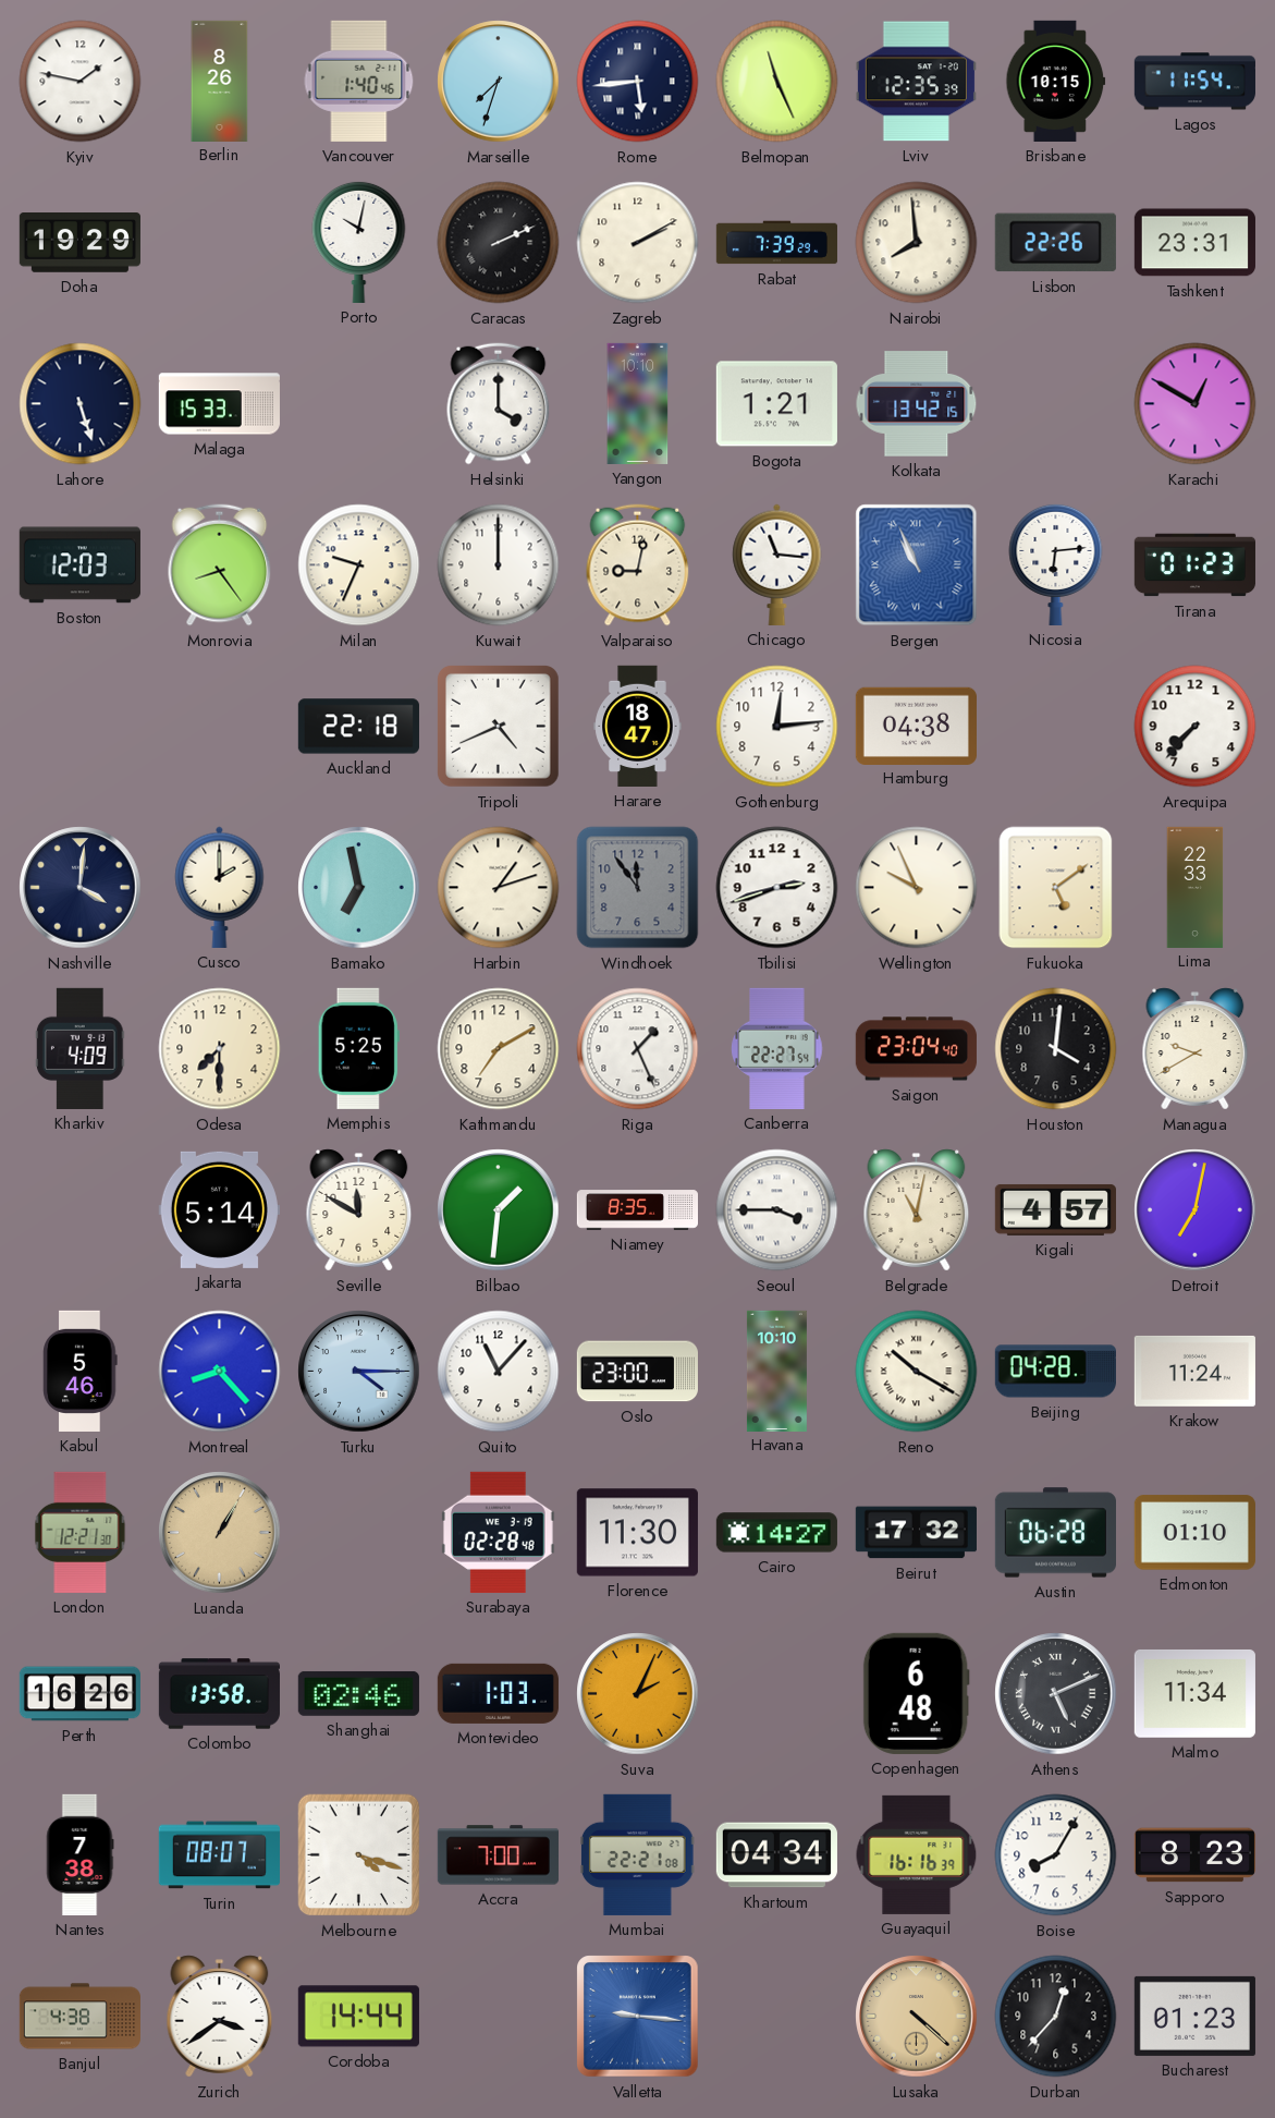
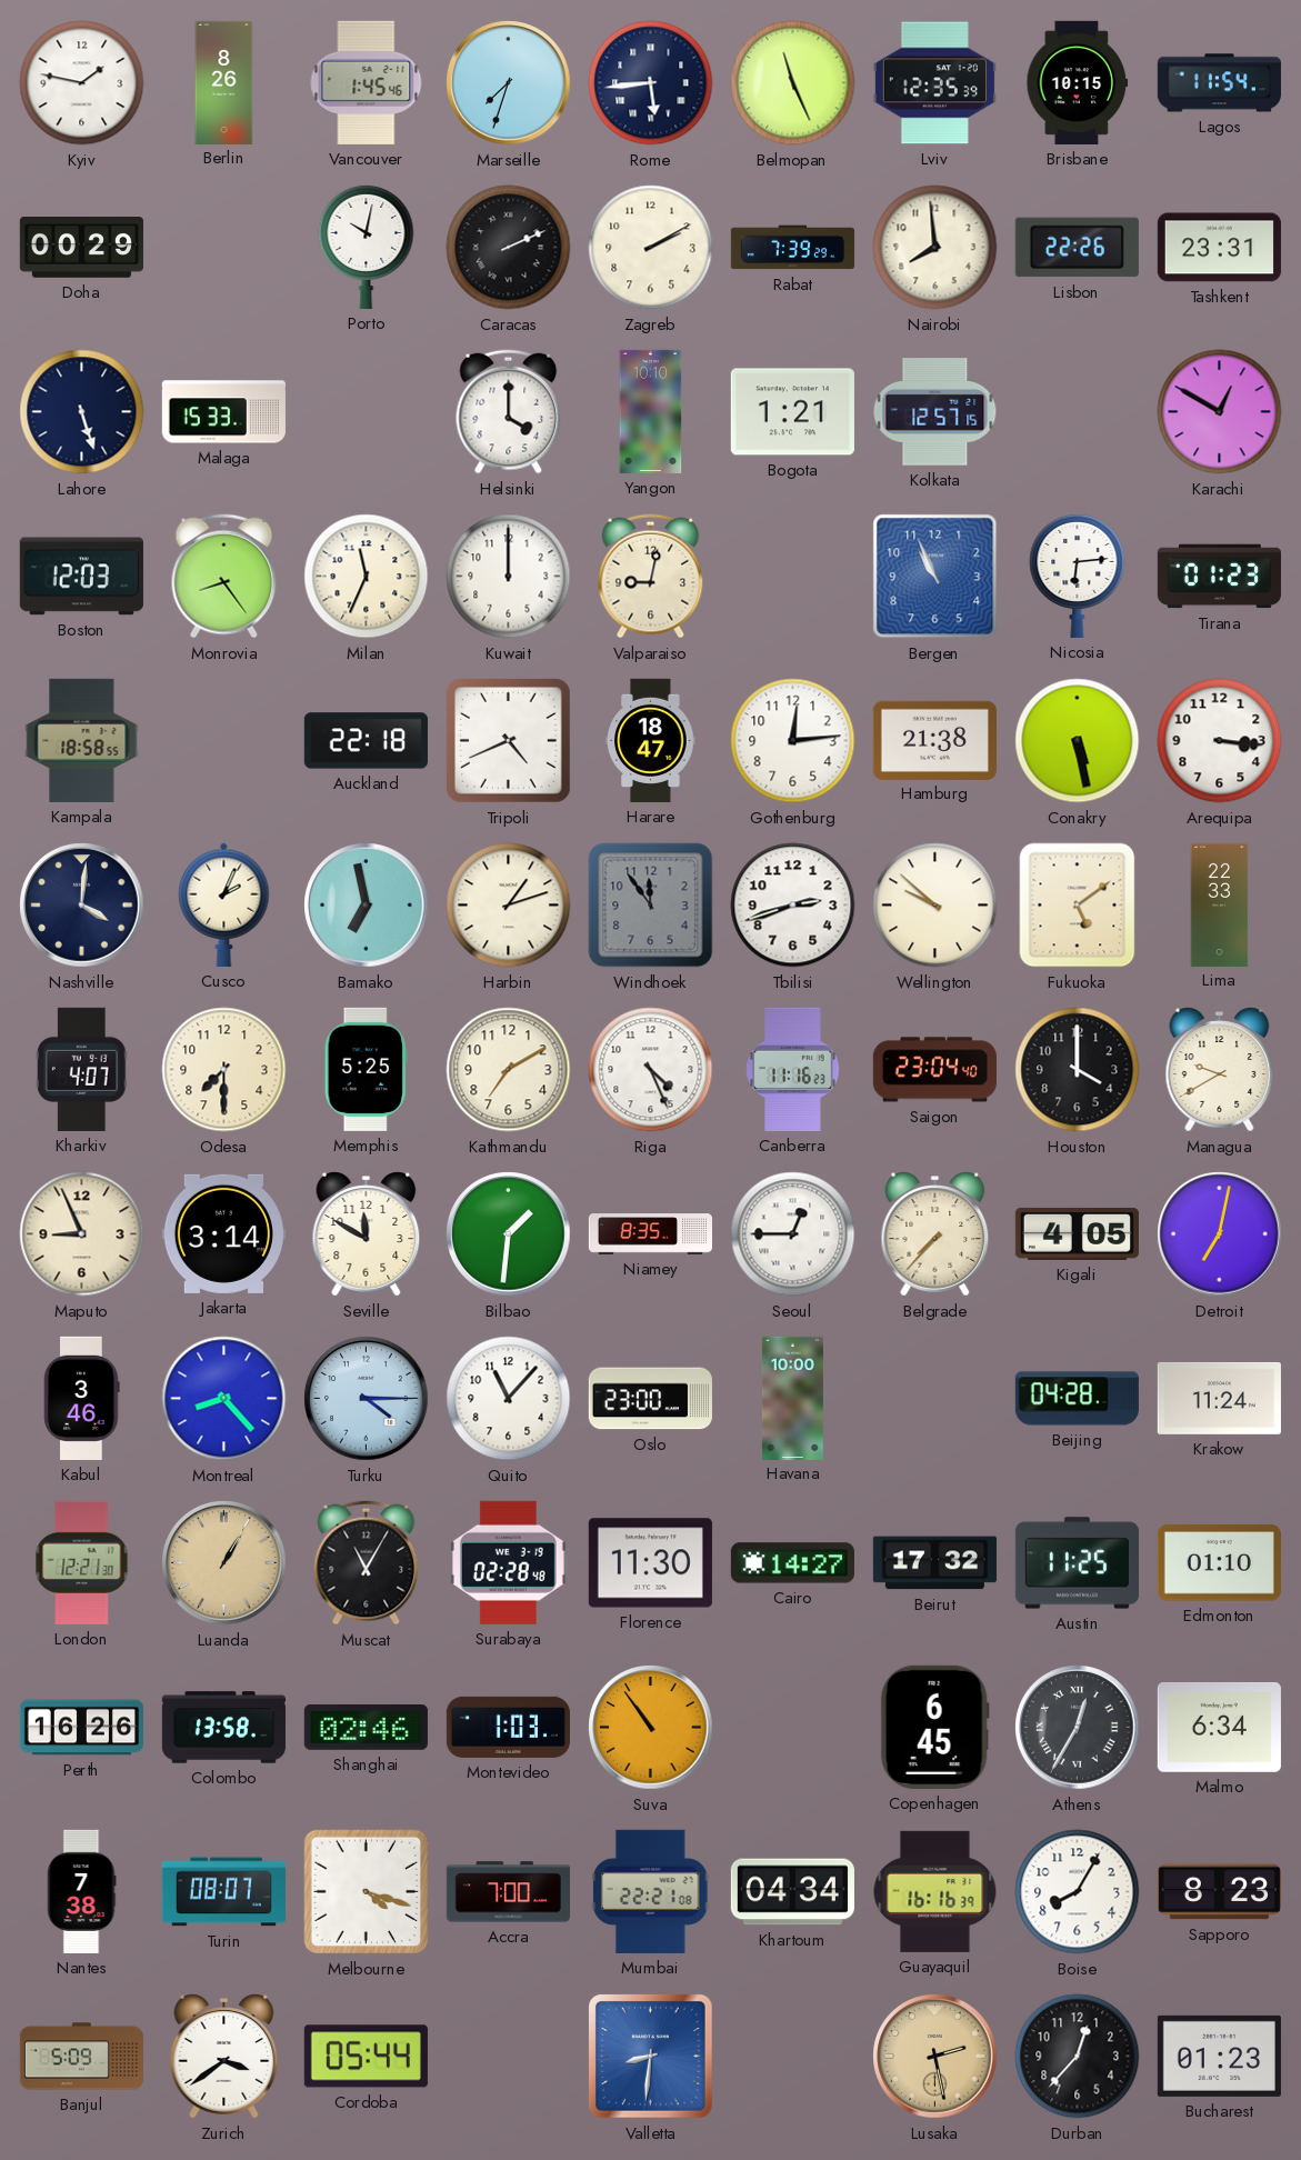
Vancouver: 1:40 -> 1:45 (367, 82)
Doha: 19:29 -> 00:29 (81, 248)
Kolkata: 13:42 -> 12:57 (935, 412)
Milan: 9:34 -> 11:34 (367, 577)
Chicago: 11:16 -> none (777, 564)
Bergen numerals: Roman -> Arabic (935, 577)
Kampala: none -> 18:58 (82, 740)
Hamburg: 04:38 -> 21:38 (934, 740)
Conakry: none -> 5:28 (1078, 741)
Arequipa: 7:37 -> 3:16 (1220, 741)
Cusco: 2:00 -> 2:04 (224, 904)
Wellington: 9:56 -> 9:52 (935, 906)
Kharkiv: 4:09 -> 4:07 (81, 1069)
Riga: 1:26 -> 4:26 (651, 1070)
Canberra: 22:27 -> 11:16 (793, 1069)
Houston: 4:01 -> 4:00 (1078, 1070)
Maputo: none -> 8:56 (82, 1234)
Jakarta: 5:14 -> 3:14 (223, 1233)
Seoul: 3:45 -> 12:45 (793, 1234)
Belgrade: 11:02 -> 7:37 (935, 1234)
Kigali: 4:57 -> 4:05 (1077, 1233)
Kabul: 5:46 -> 3:46 (82, 1398)
Havana: 10:10 -> 10:00 (792, 1398)
Reno: 10:20 -> none (917, 1372)
Muscat: none -> 11:05 (367, 1563)
Austin: 06:28 -> 11:25 (1077, 1563)
Suva: 2:04 -> 10:54 (651, 1728)
Copenhagen: 6:48 -> 6:45 (934, 1727)
Athens: 5:11 -> 12:35 (1078, 1728)
Malmo: 11:34 -> 6:34 (1219, 1727)
Banjul: 4:38 -> 5:09 (81, 2057)
Cordoba: 14:44 -> 05:44 (366, 2057)
Valletta: 9:16 -> 8:31 (651, 2057)
Lusaka: 4:22 -> 2:28 (935, 2057)
